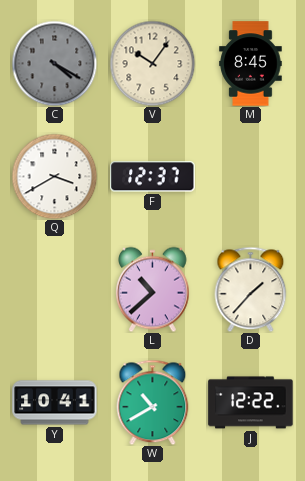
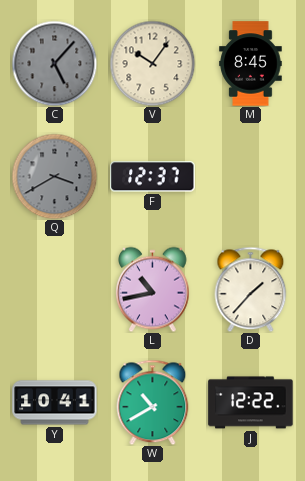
C: 4:20 -> 5:07 (54, 63)
Q dial: white -> grey (54, 176)
L: 10:38 -> 10:43 (153, 289)
